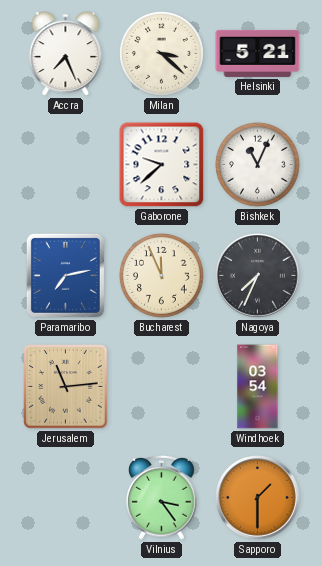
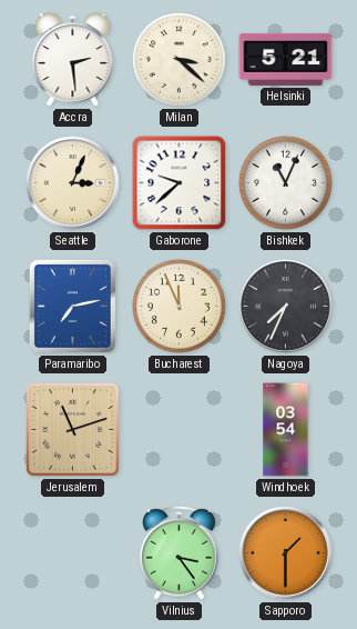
Accra: 7:26 -> 2:29 (73, 60)
Seattle: none -> 3:04 (73, 183)
Jerusalem: 11:14 -> 11:12 (73, 430)
